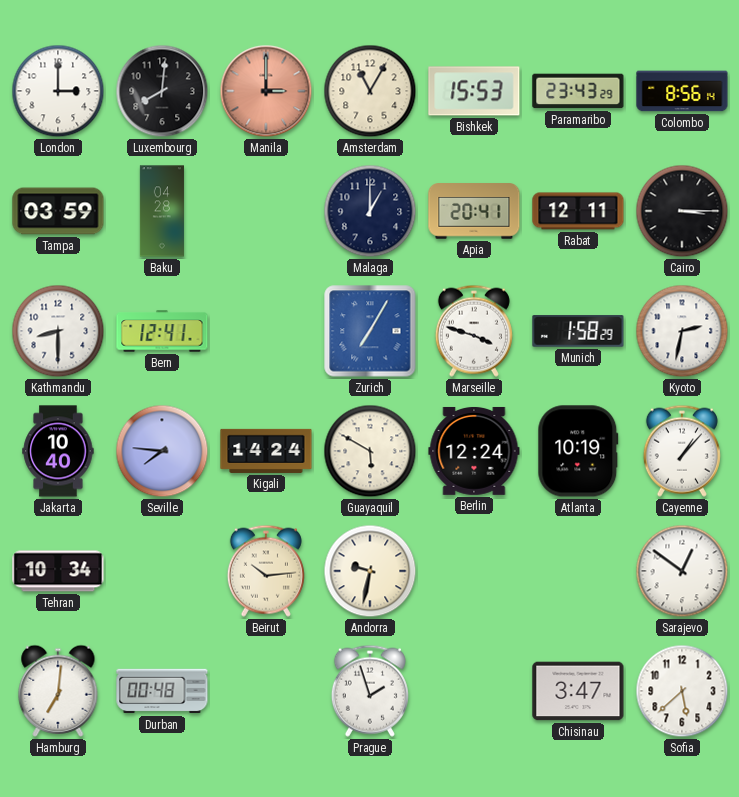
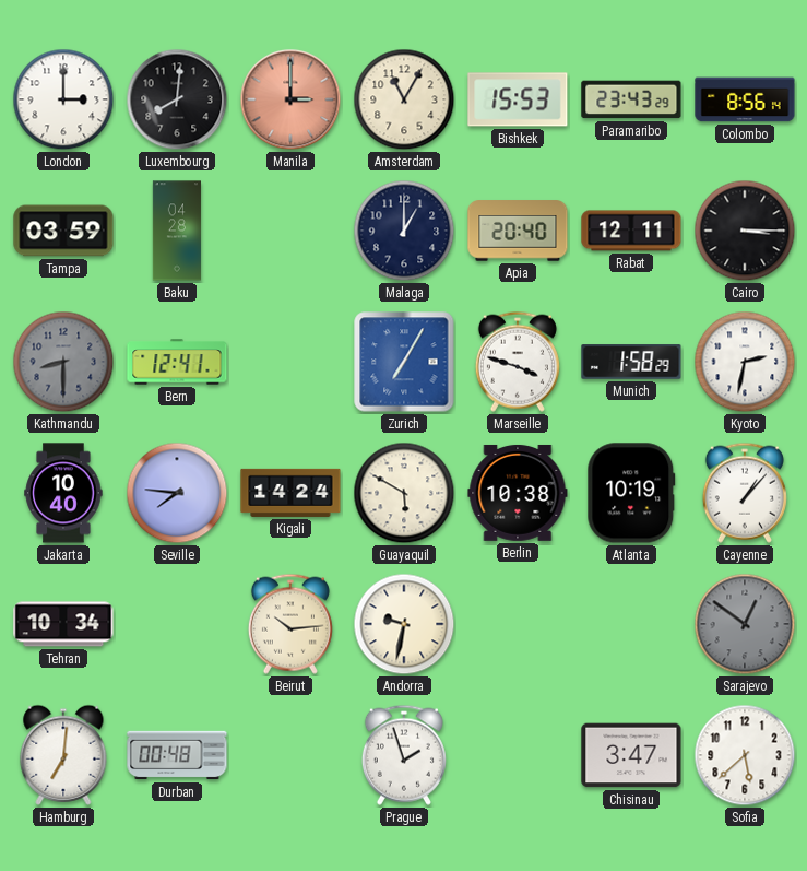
Apia: 20:41 -> 20:40 (518, 231)
Kathmandu dial: white -> grey (63, 362)
Berlin: 12:24 -> 10:38 (518, 493)
Sarajevo dial: white -> grey (745, 624)
